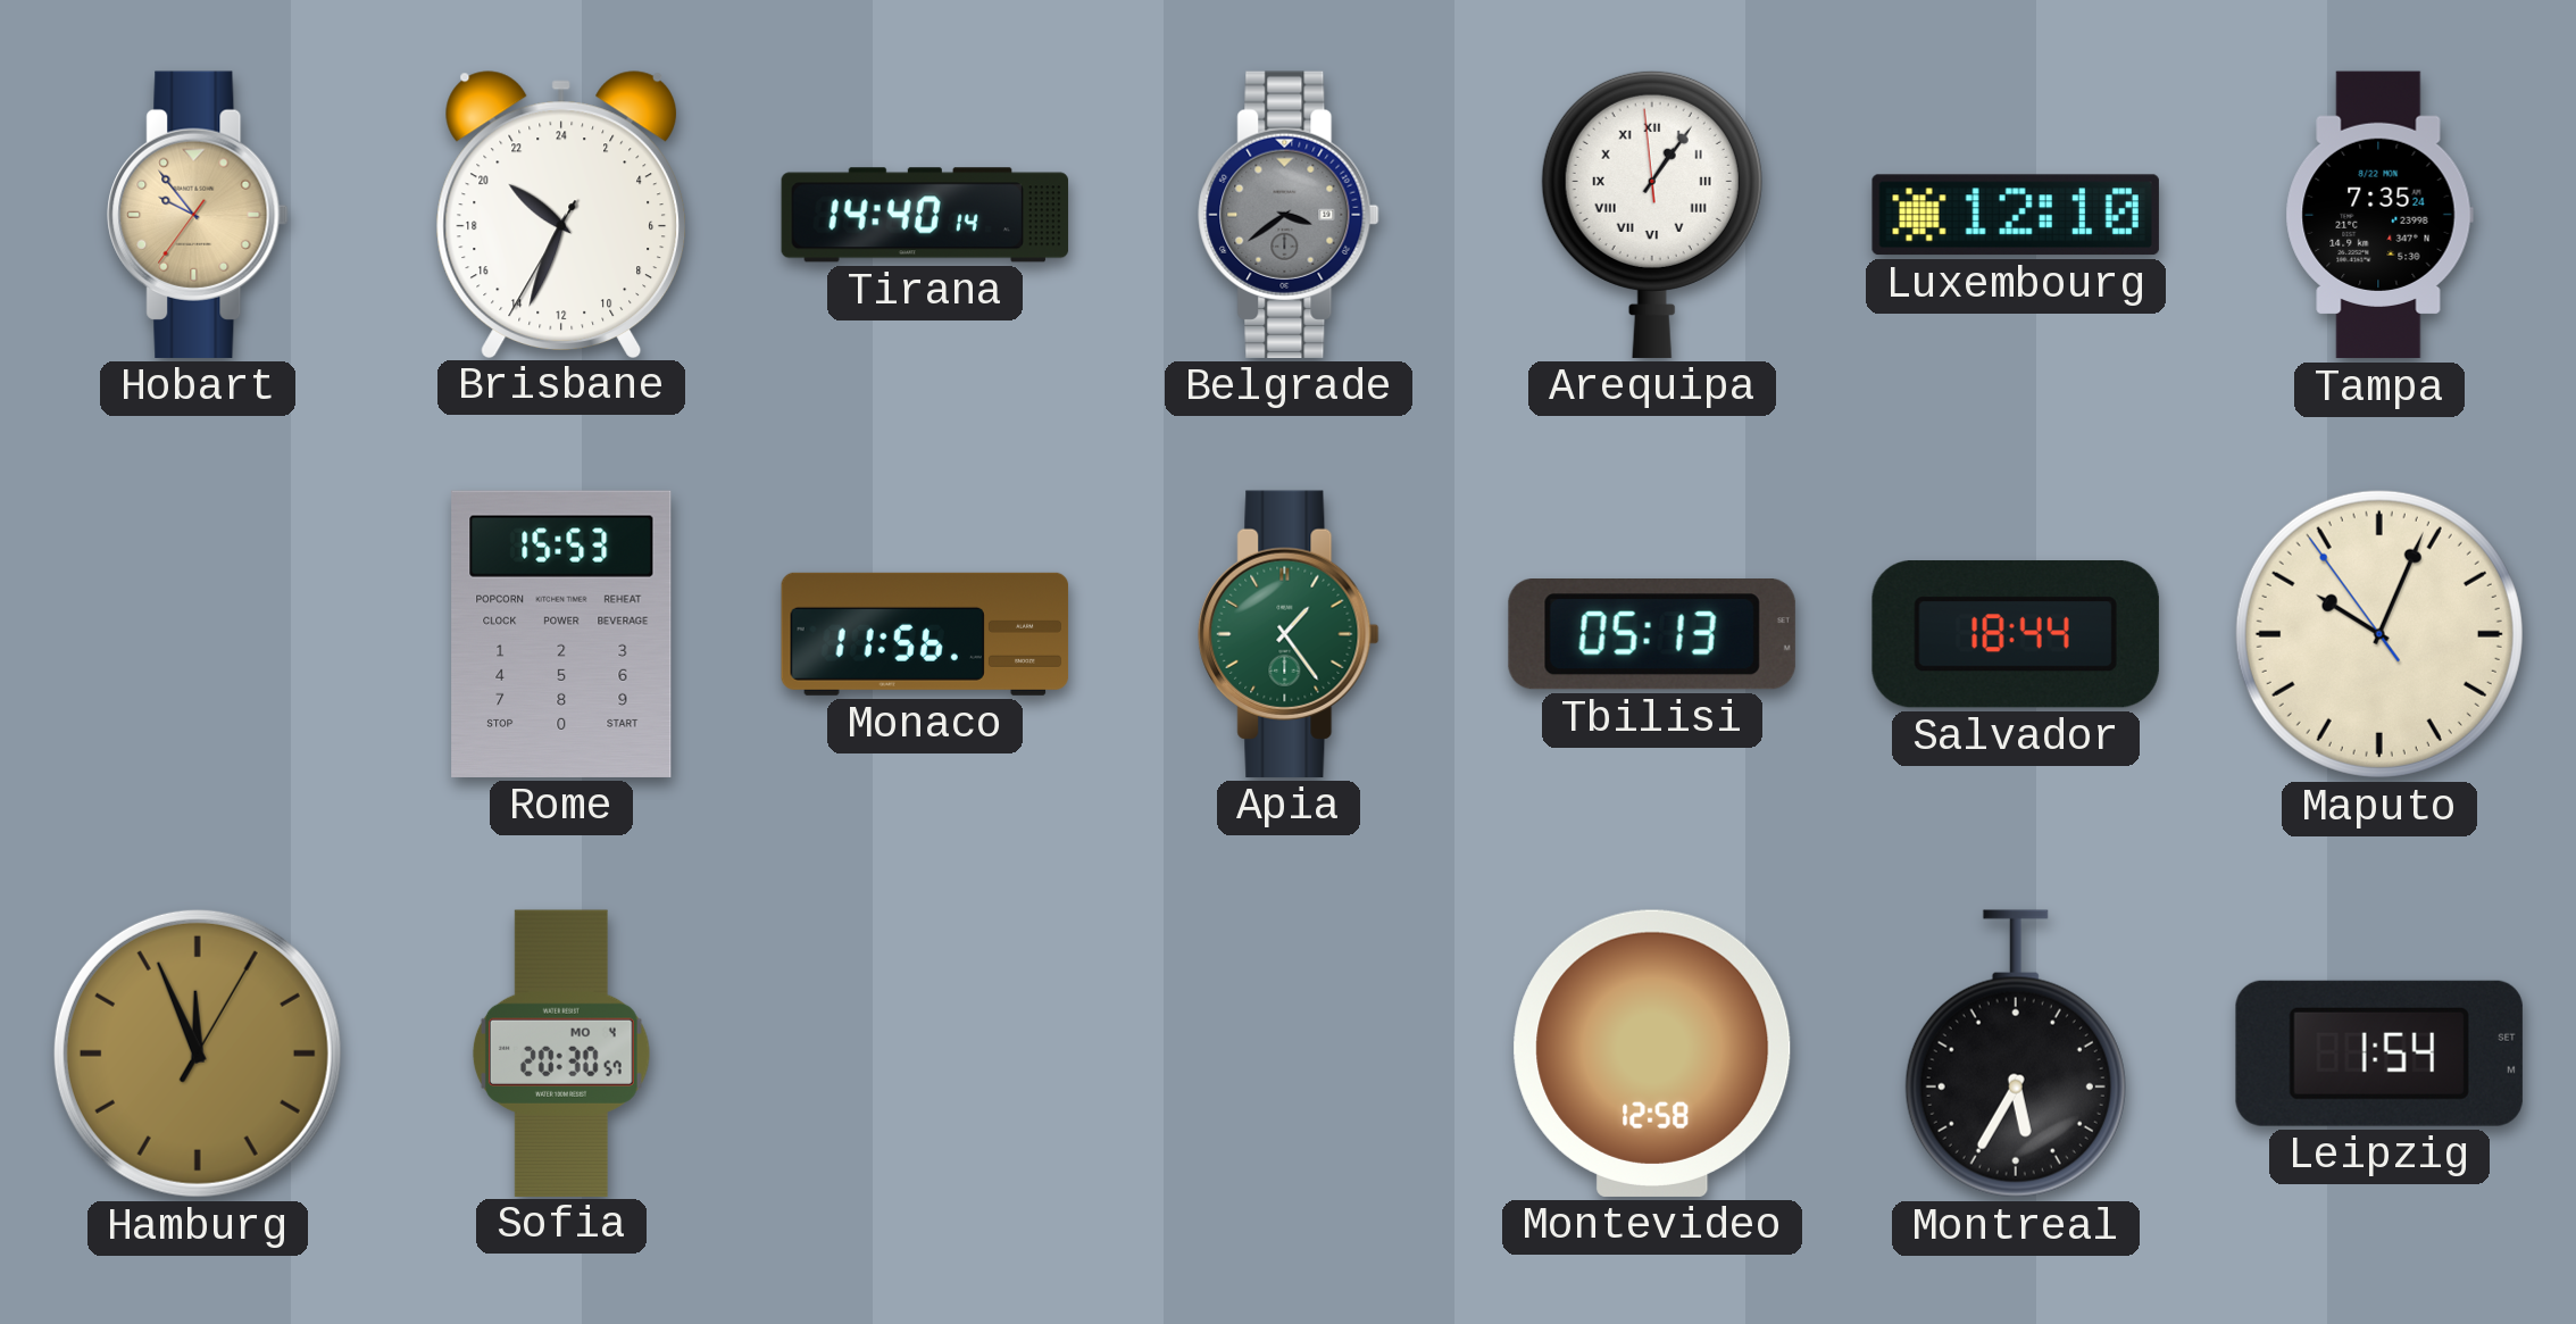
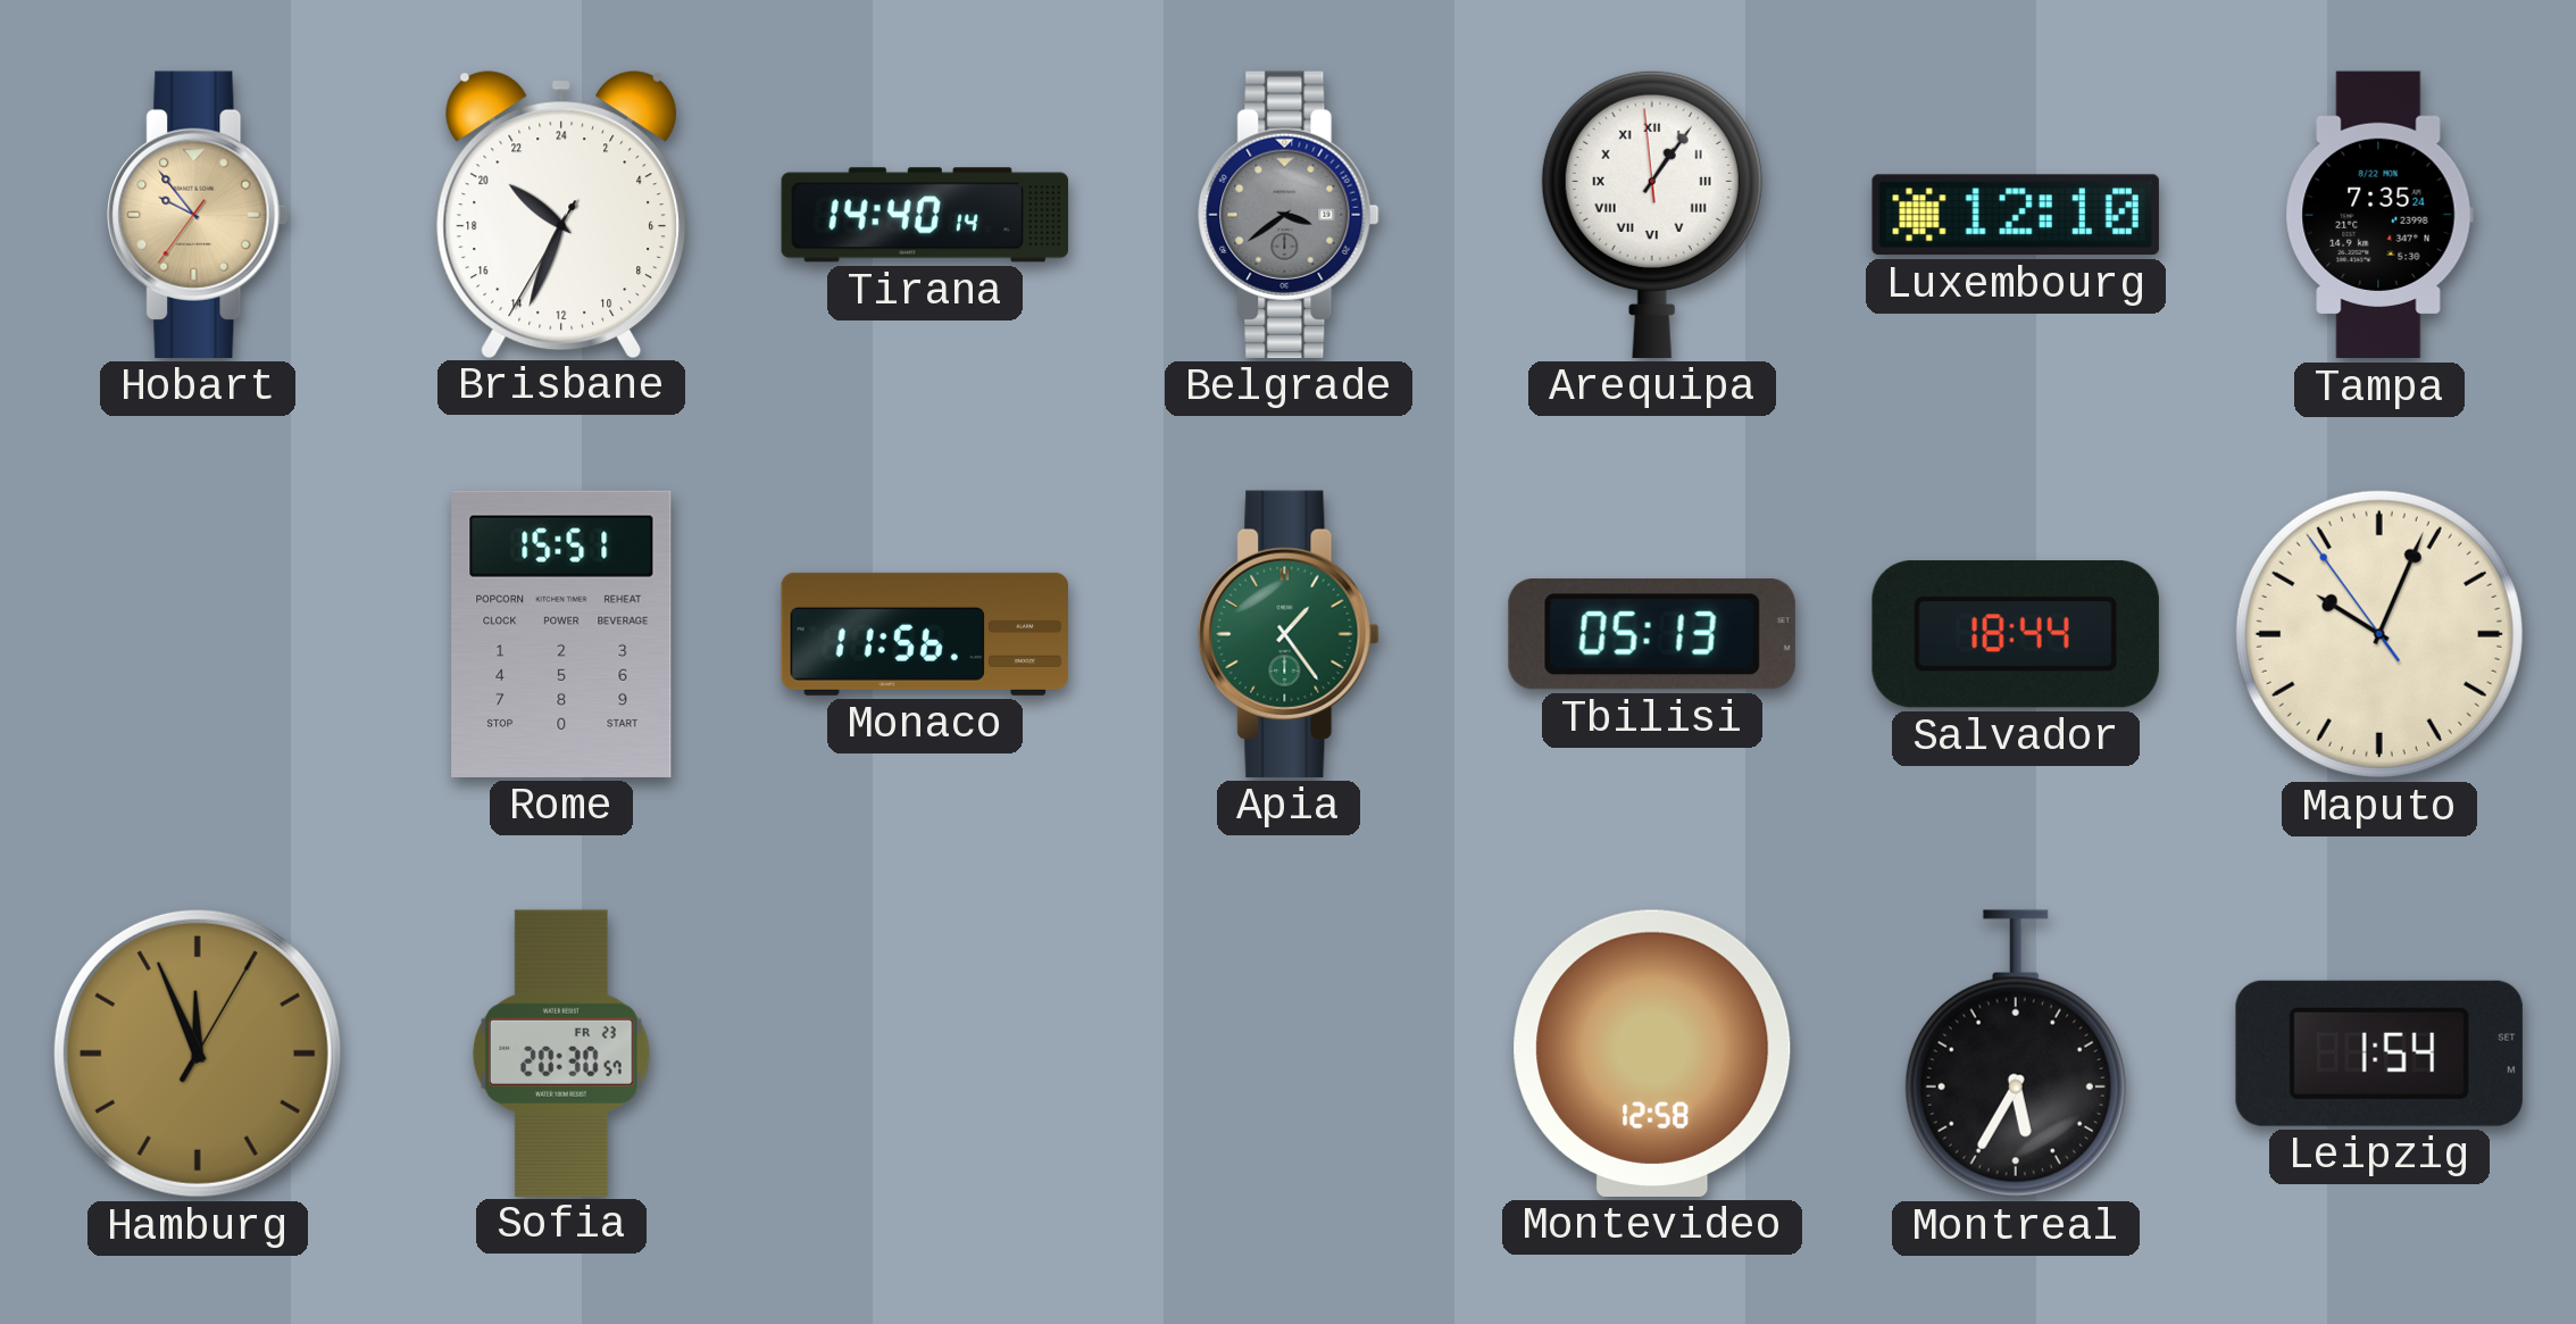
Rome: 15:53 -> 15:51 (561, 634)
Sofia date: MO 4 -> FR 23 (561, 1052)
